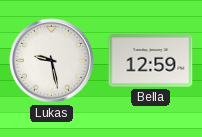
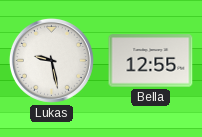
Bella: 12:59 -> 12:55 (151, 61)
